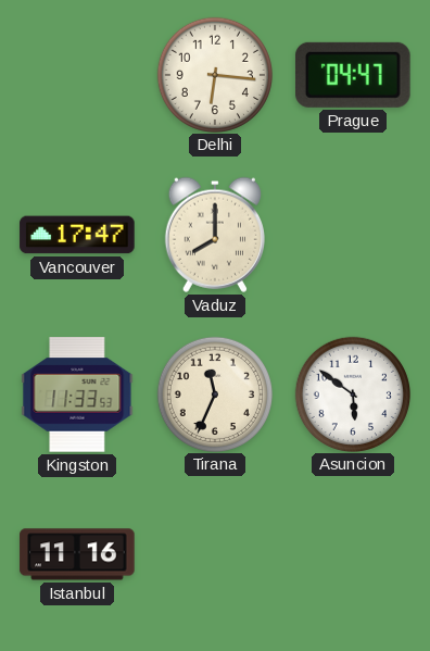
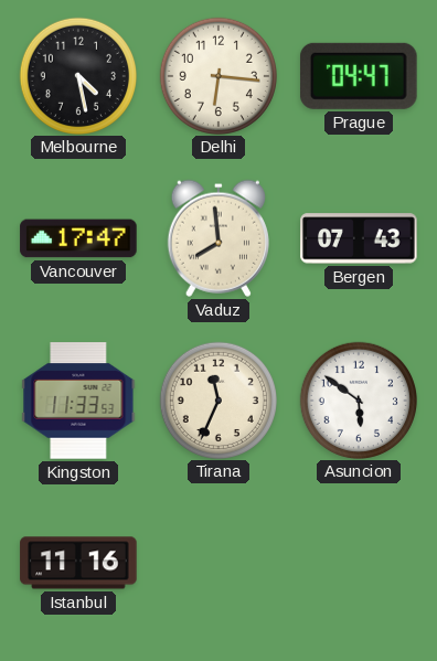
Melbourne: none -> 4:28 (77, 75)
Vaduz: 8:00 -> 7:59 (218, 238)
Bergen: none -> 07:43 (359, 238)
